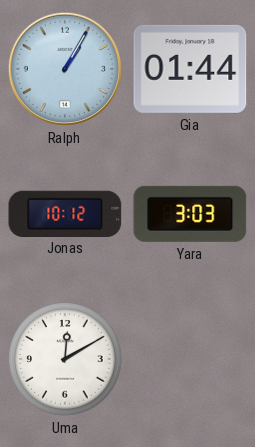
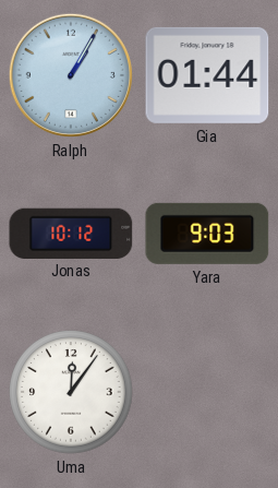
Yara: 3:03 -> 9:03 (207, 234)
Uma: 12:10 -> 12:06 (71, 392)
